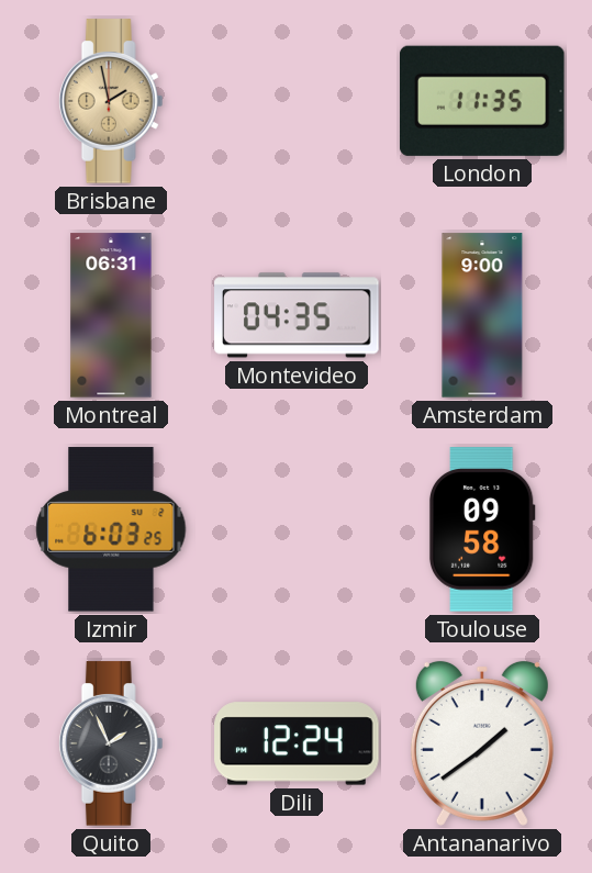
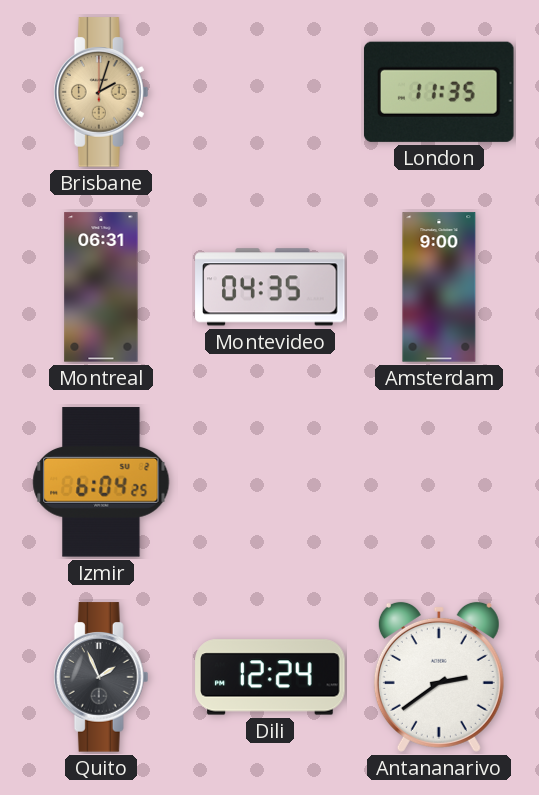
Brisbane: 1:58 -> 2:03 (101, 92)
Izmir: 6:03 -> 6:04 (101, 482)
Toulouse: 09:58 -> none (482, 529)
Antananarivo: 1:39 -> 2:39 (439, 677)
